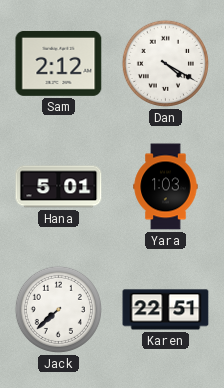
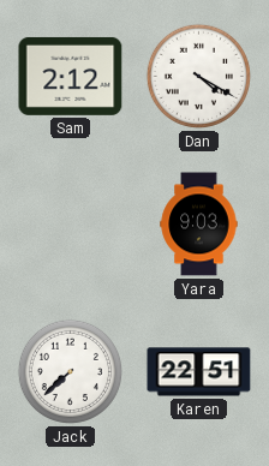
Hana: 5:01 -> none (59, 187)
Yara: 1:03 -> 9:03 (199, 225)
